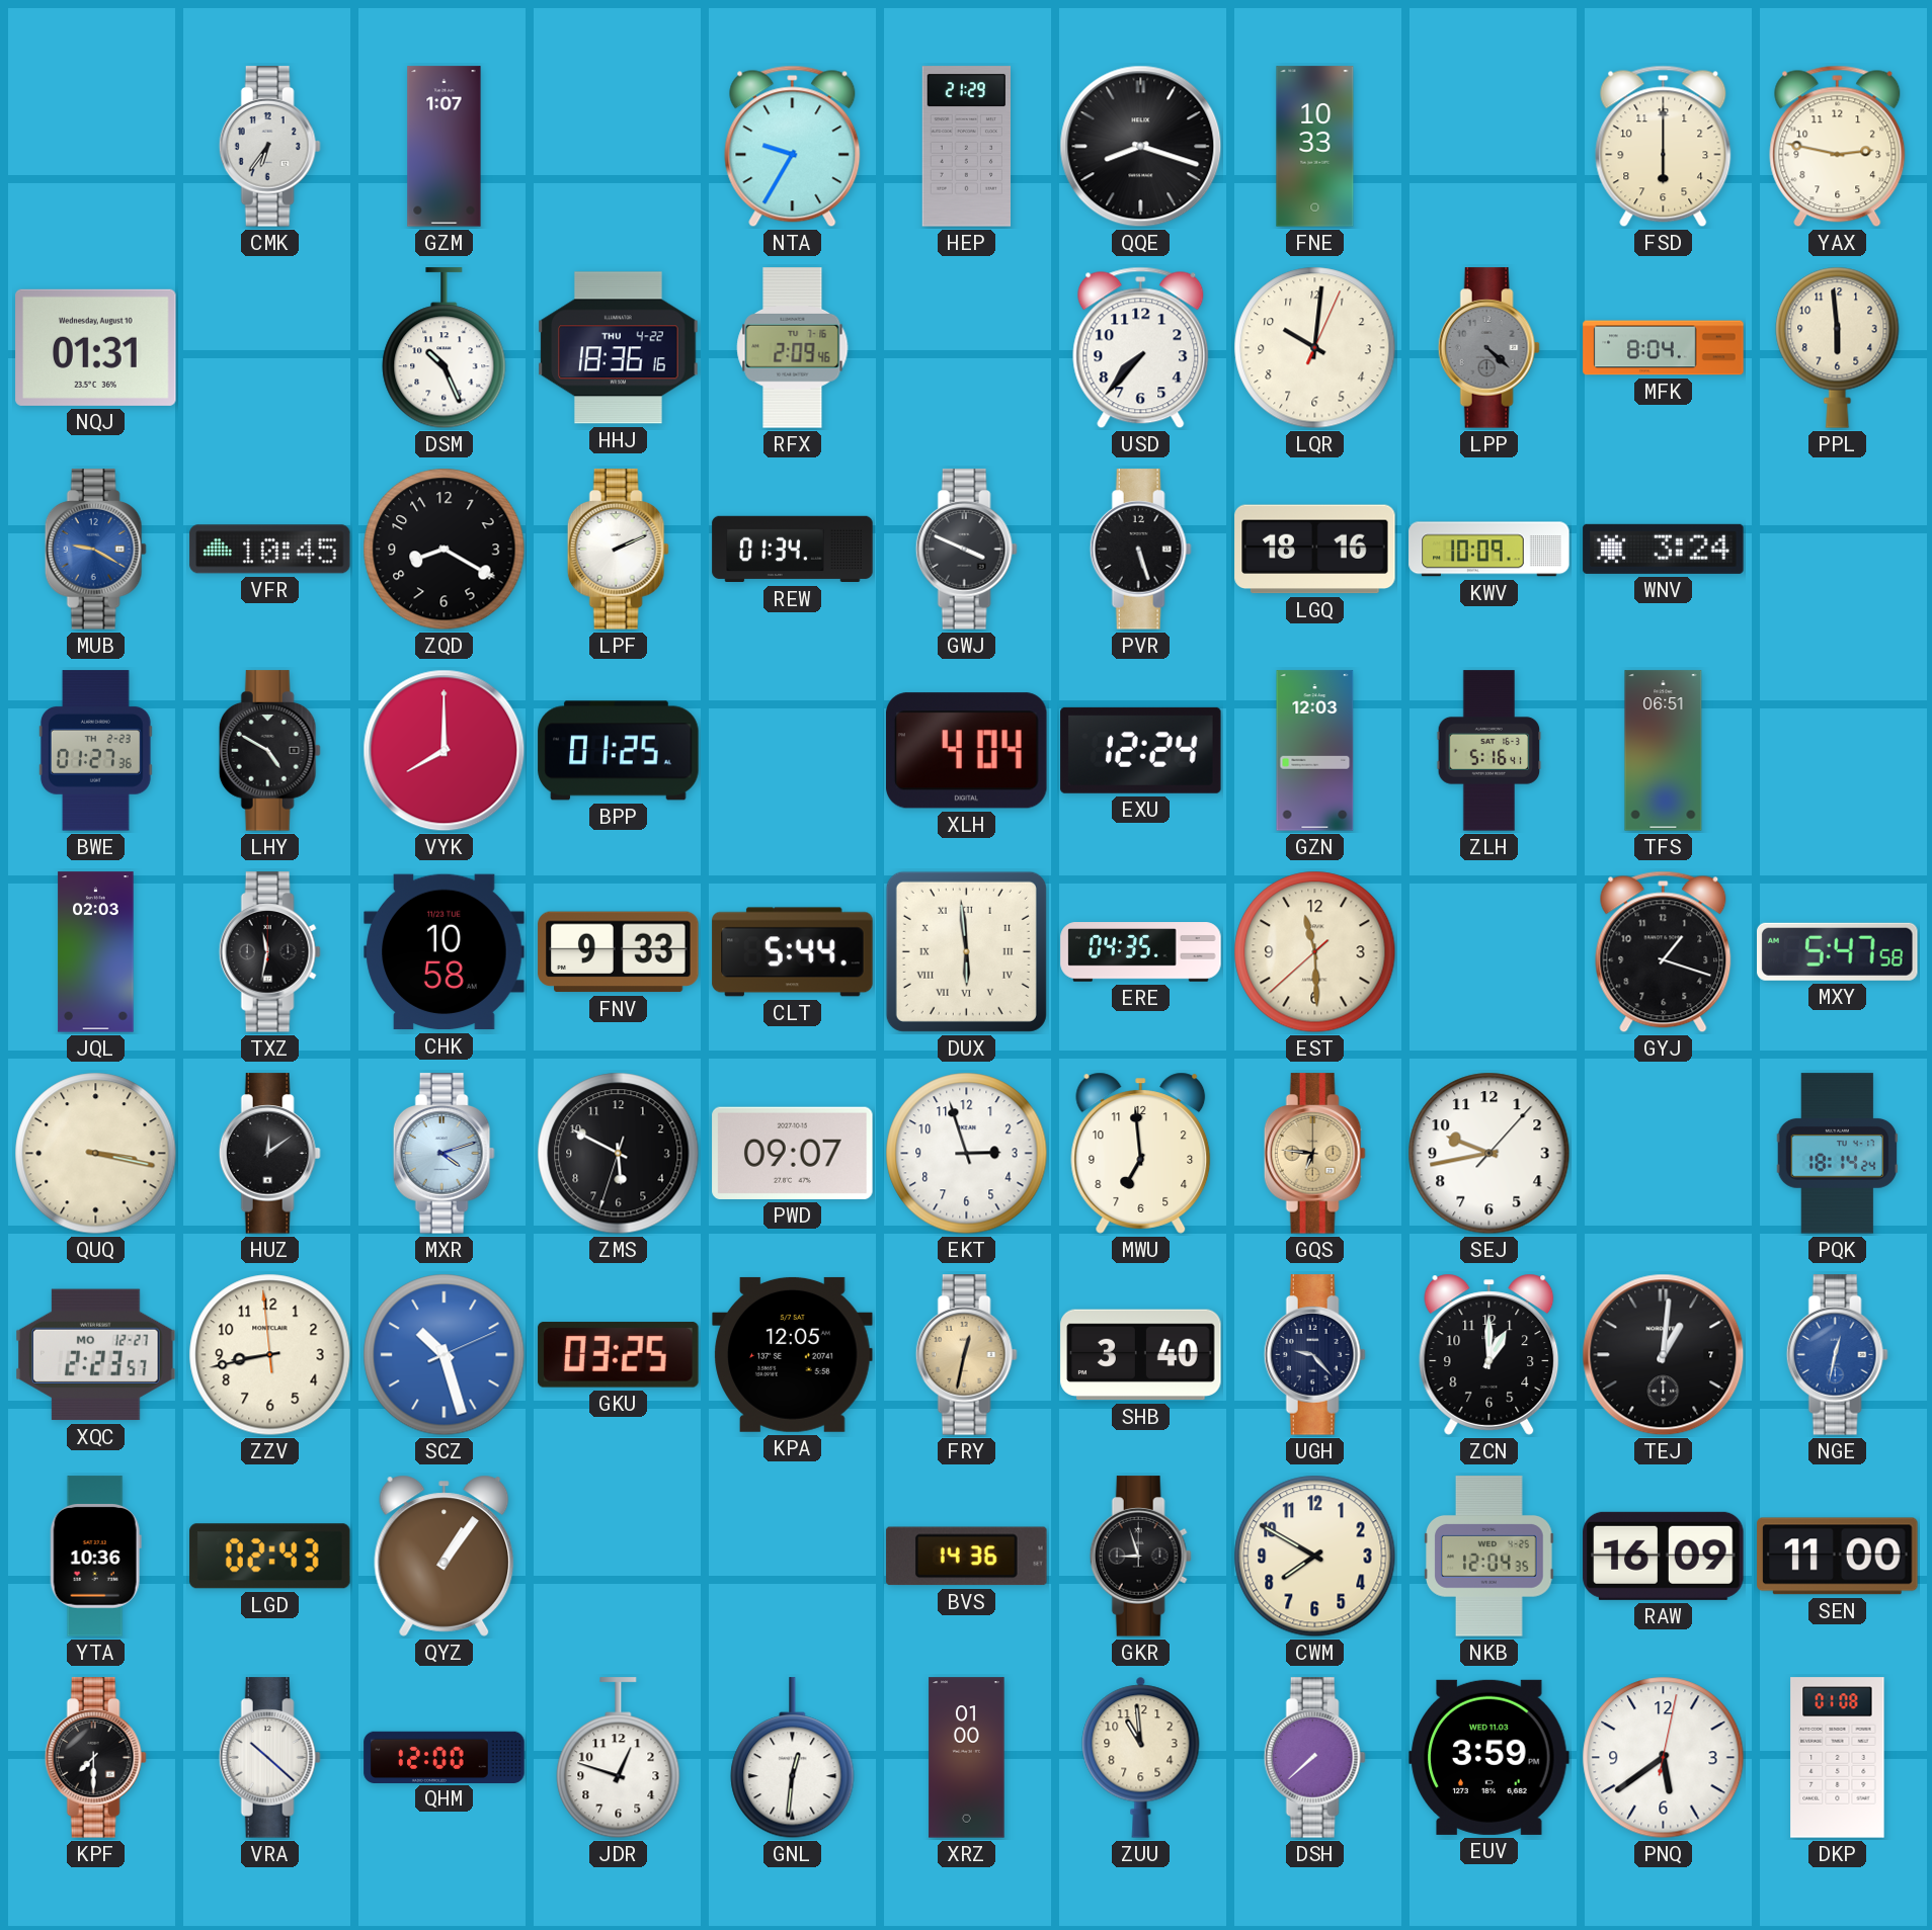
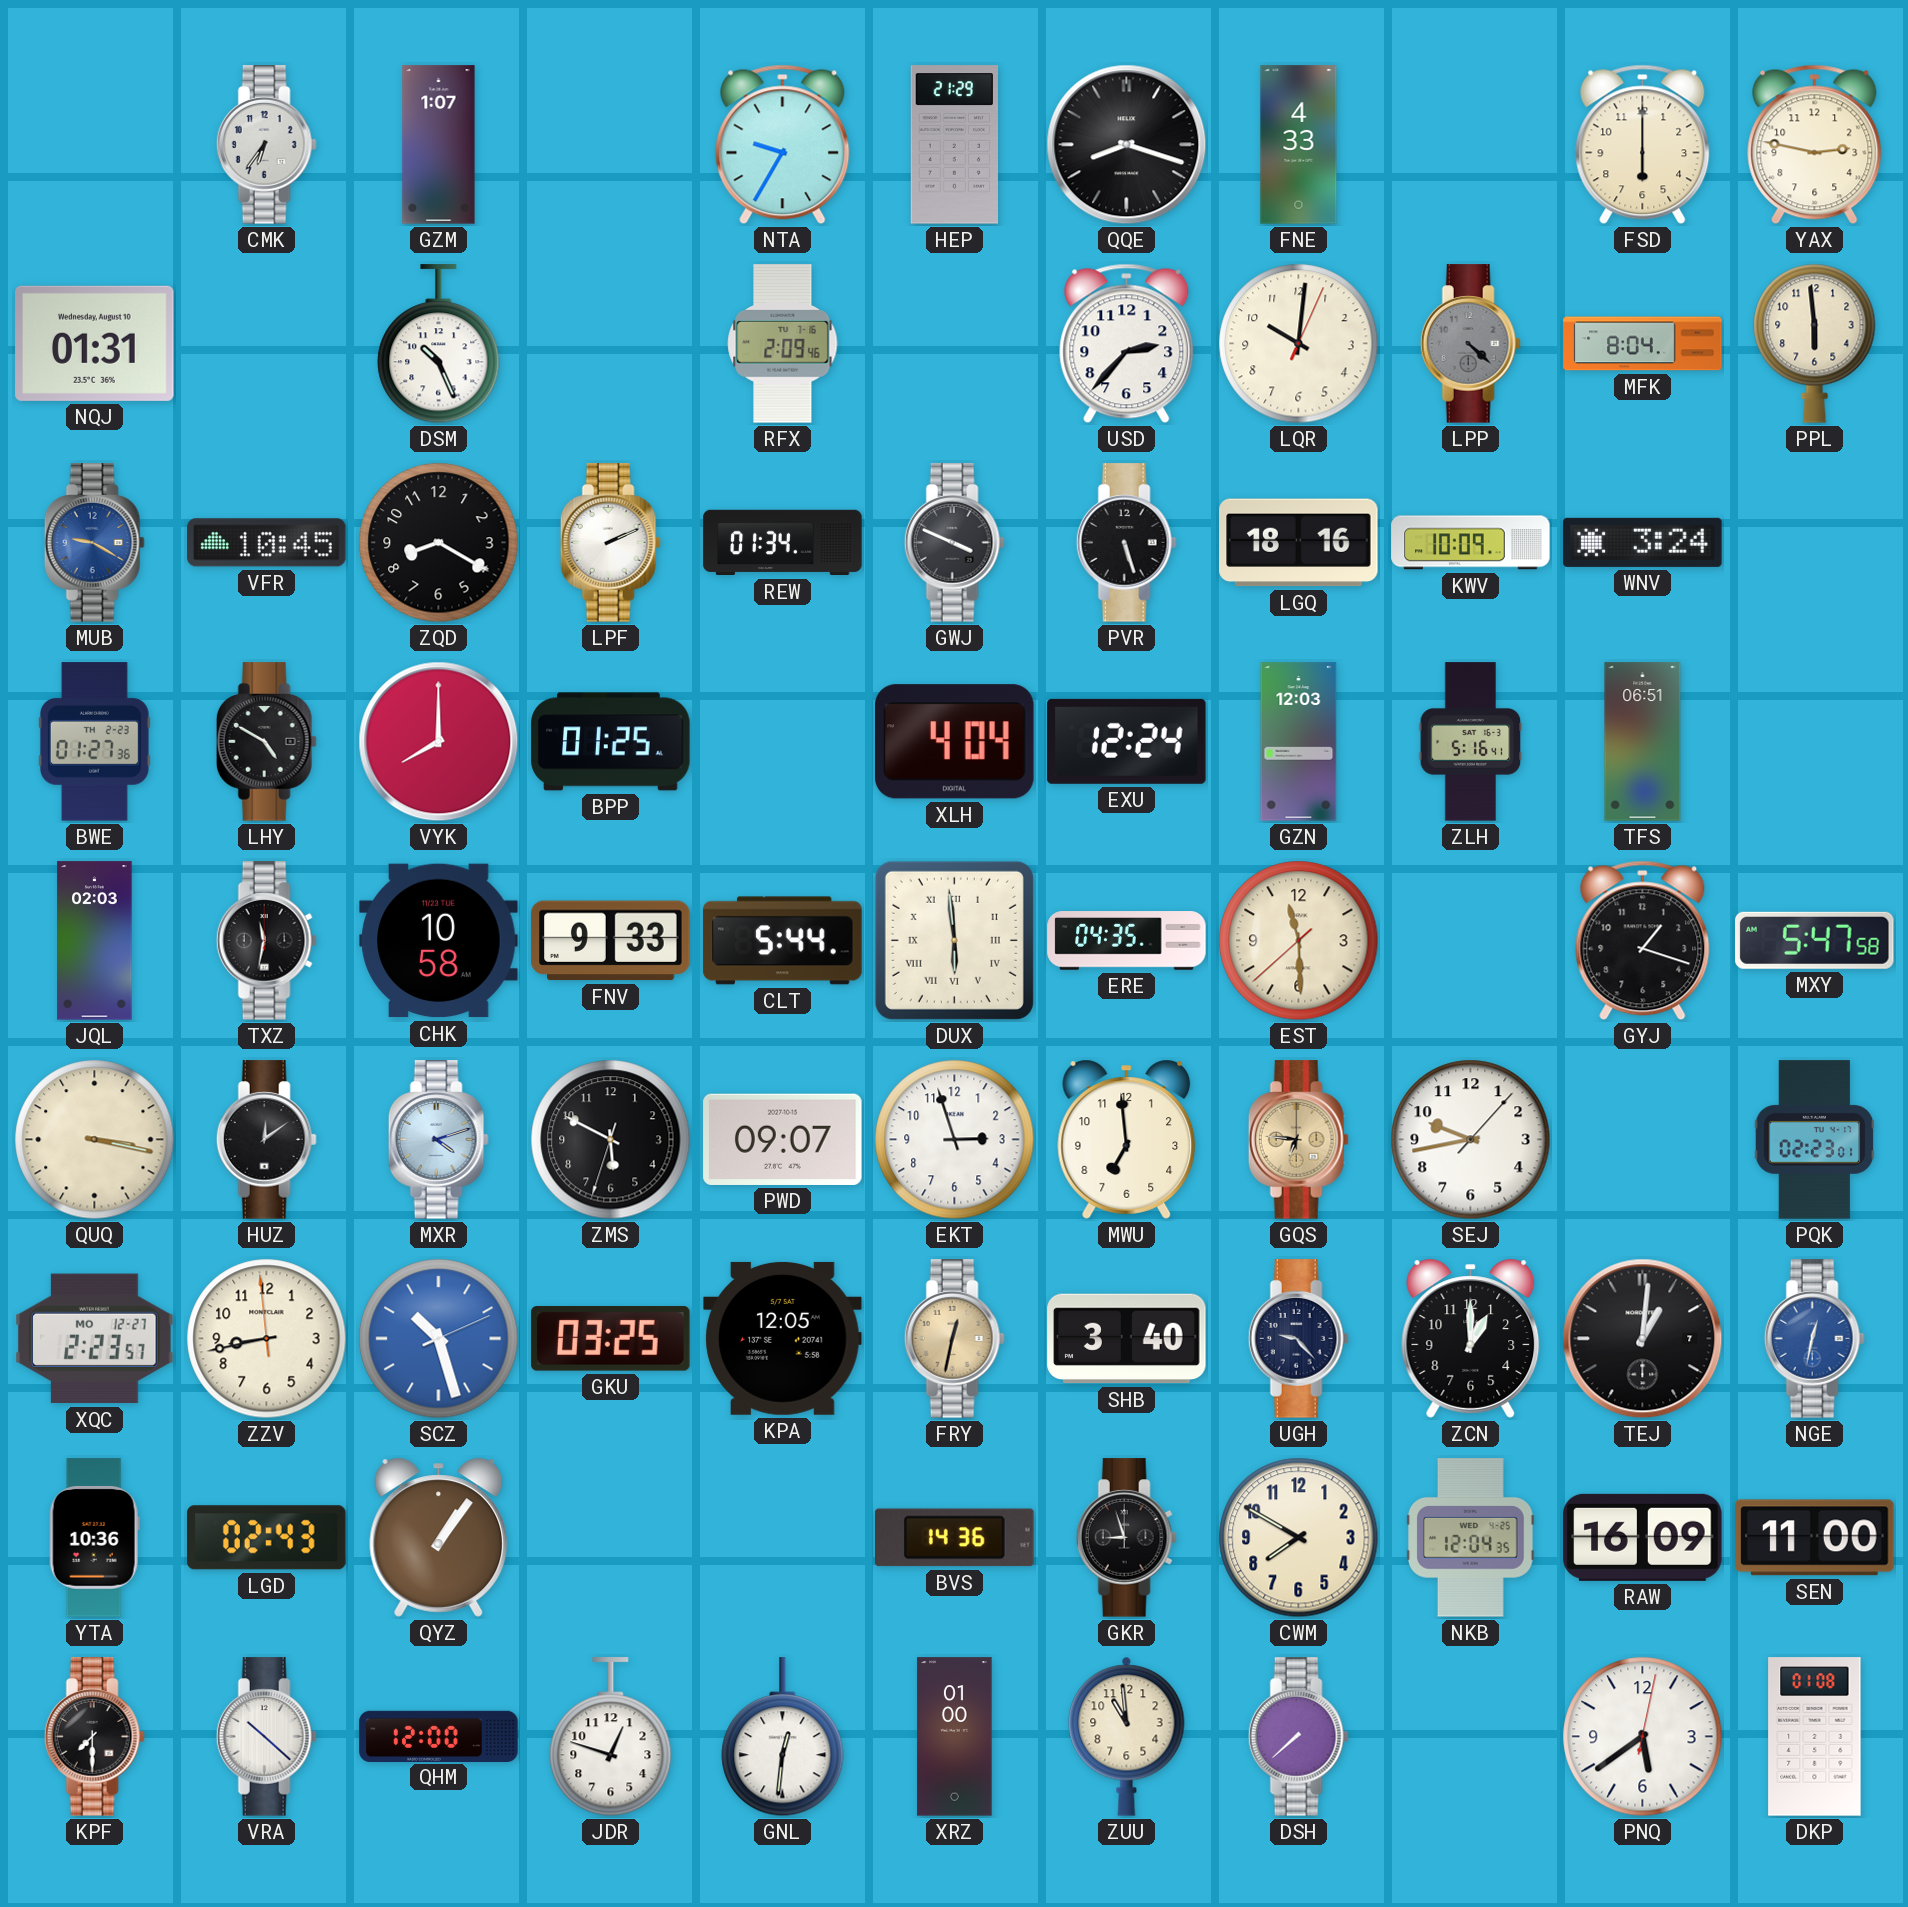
FNE: 10:33 -> 4:33 (1299, 145)
HHJ: 18:36 -> none (619, 348)
USD: 7:37 -> 2:37 (1127, 344)
PQK: 18:14 -> 02:23 (1815, 1140)
EUV: 3:59 -> none (1490, 1757)
